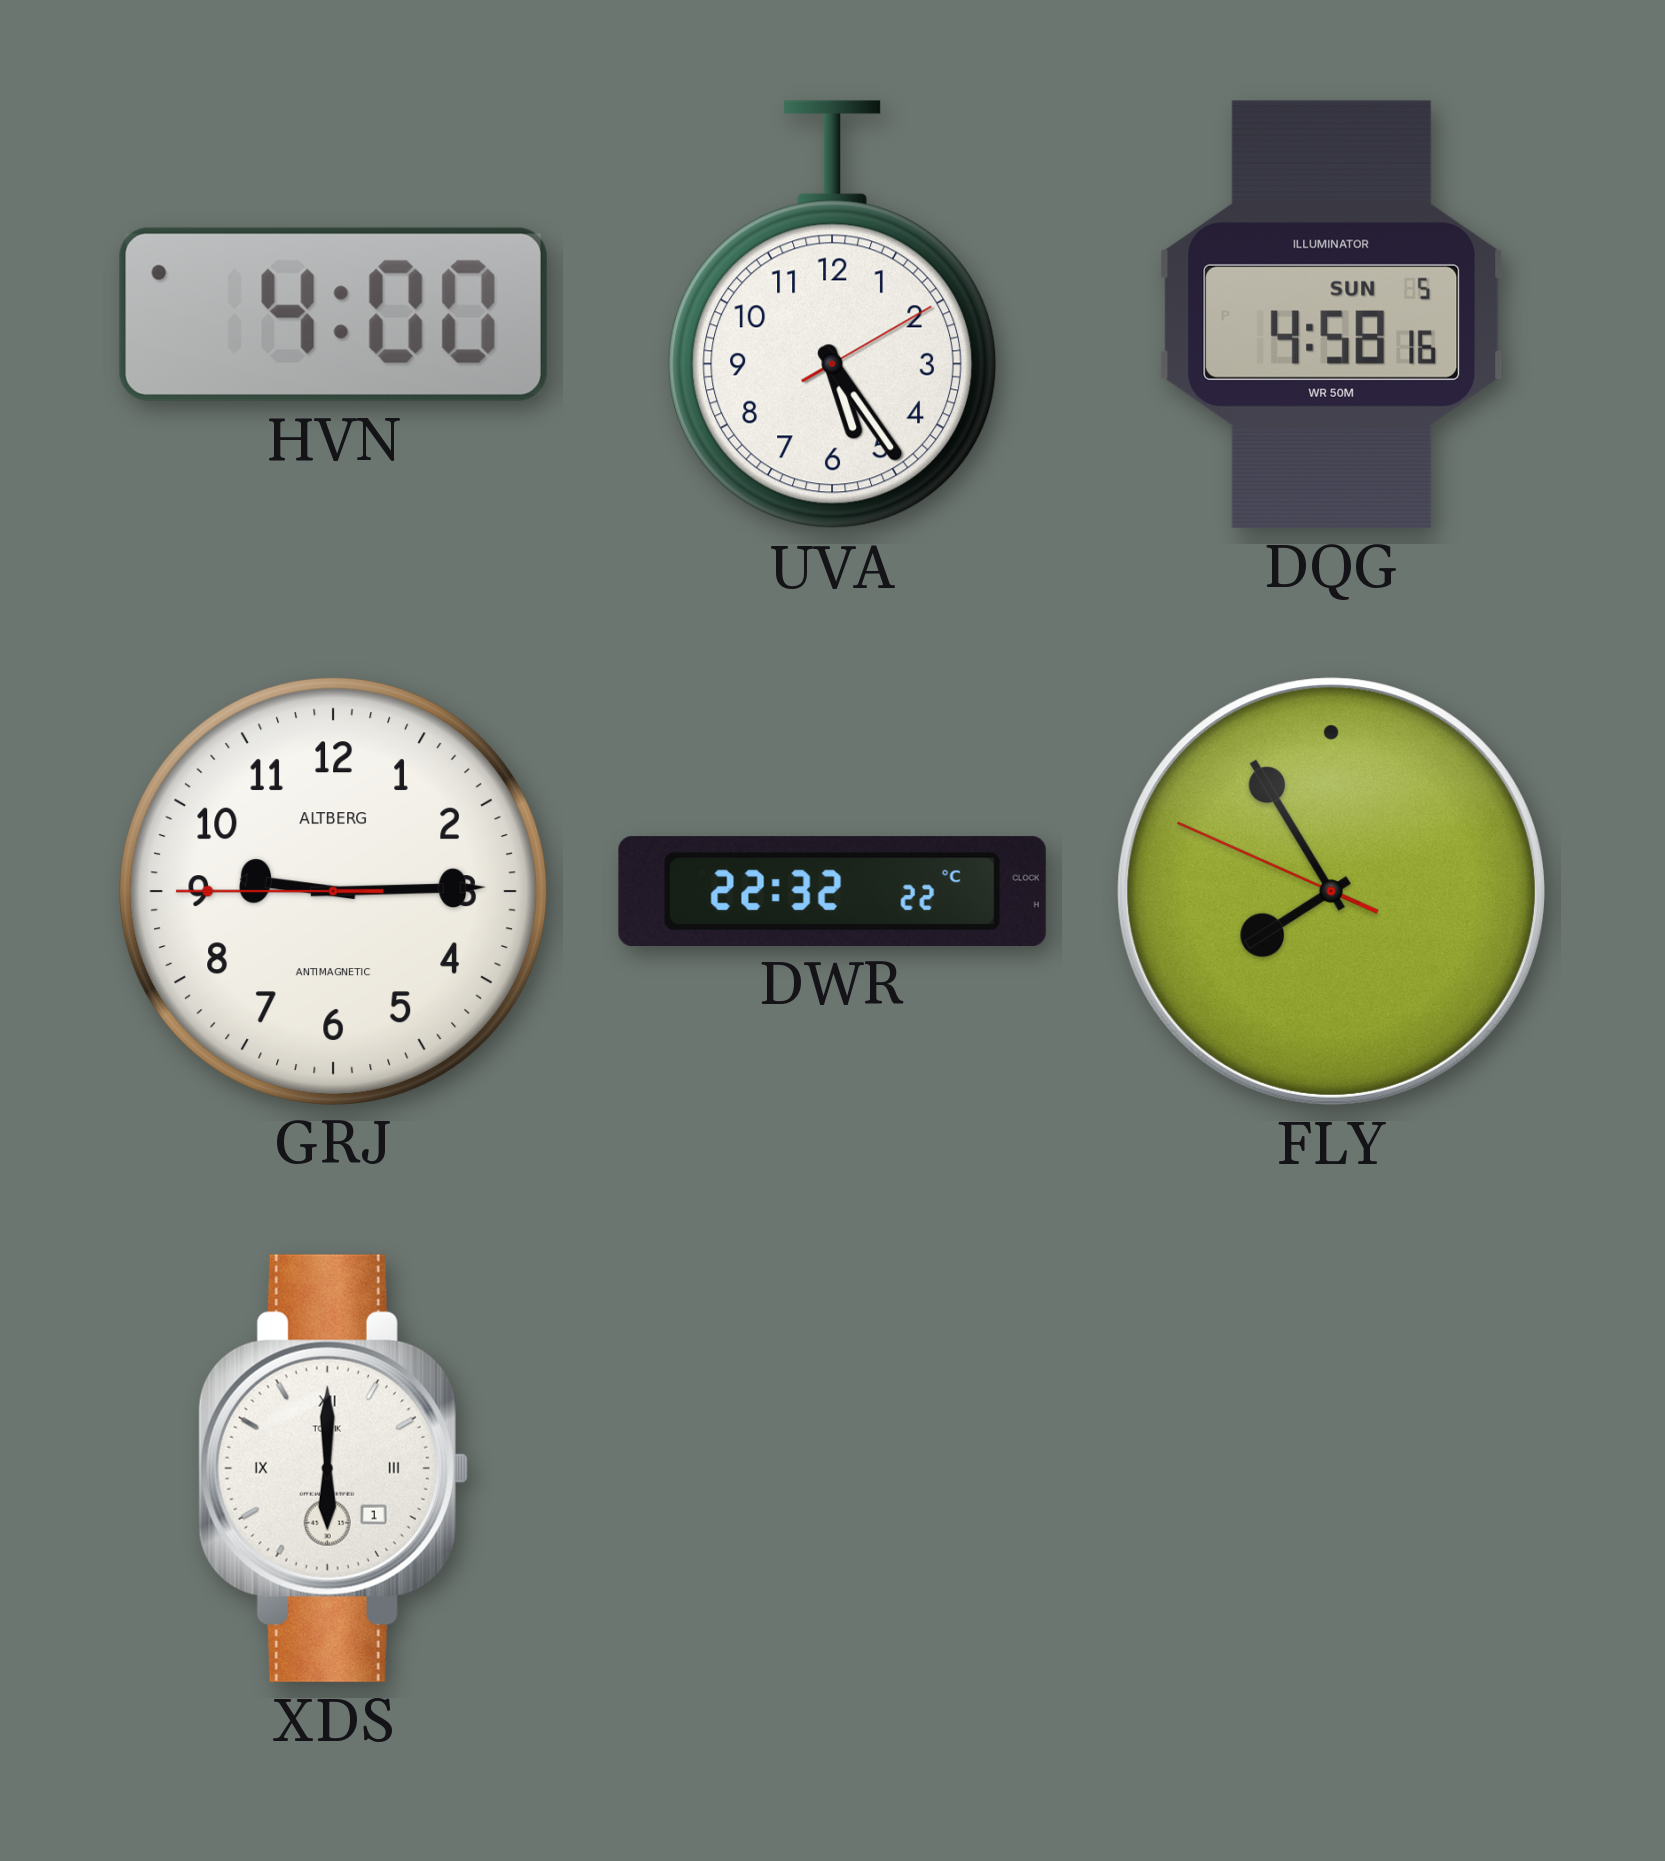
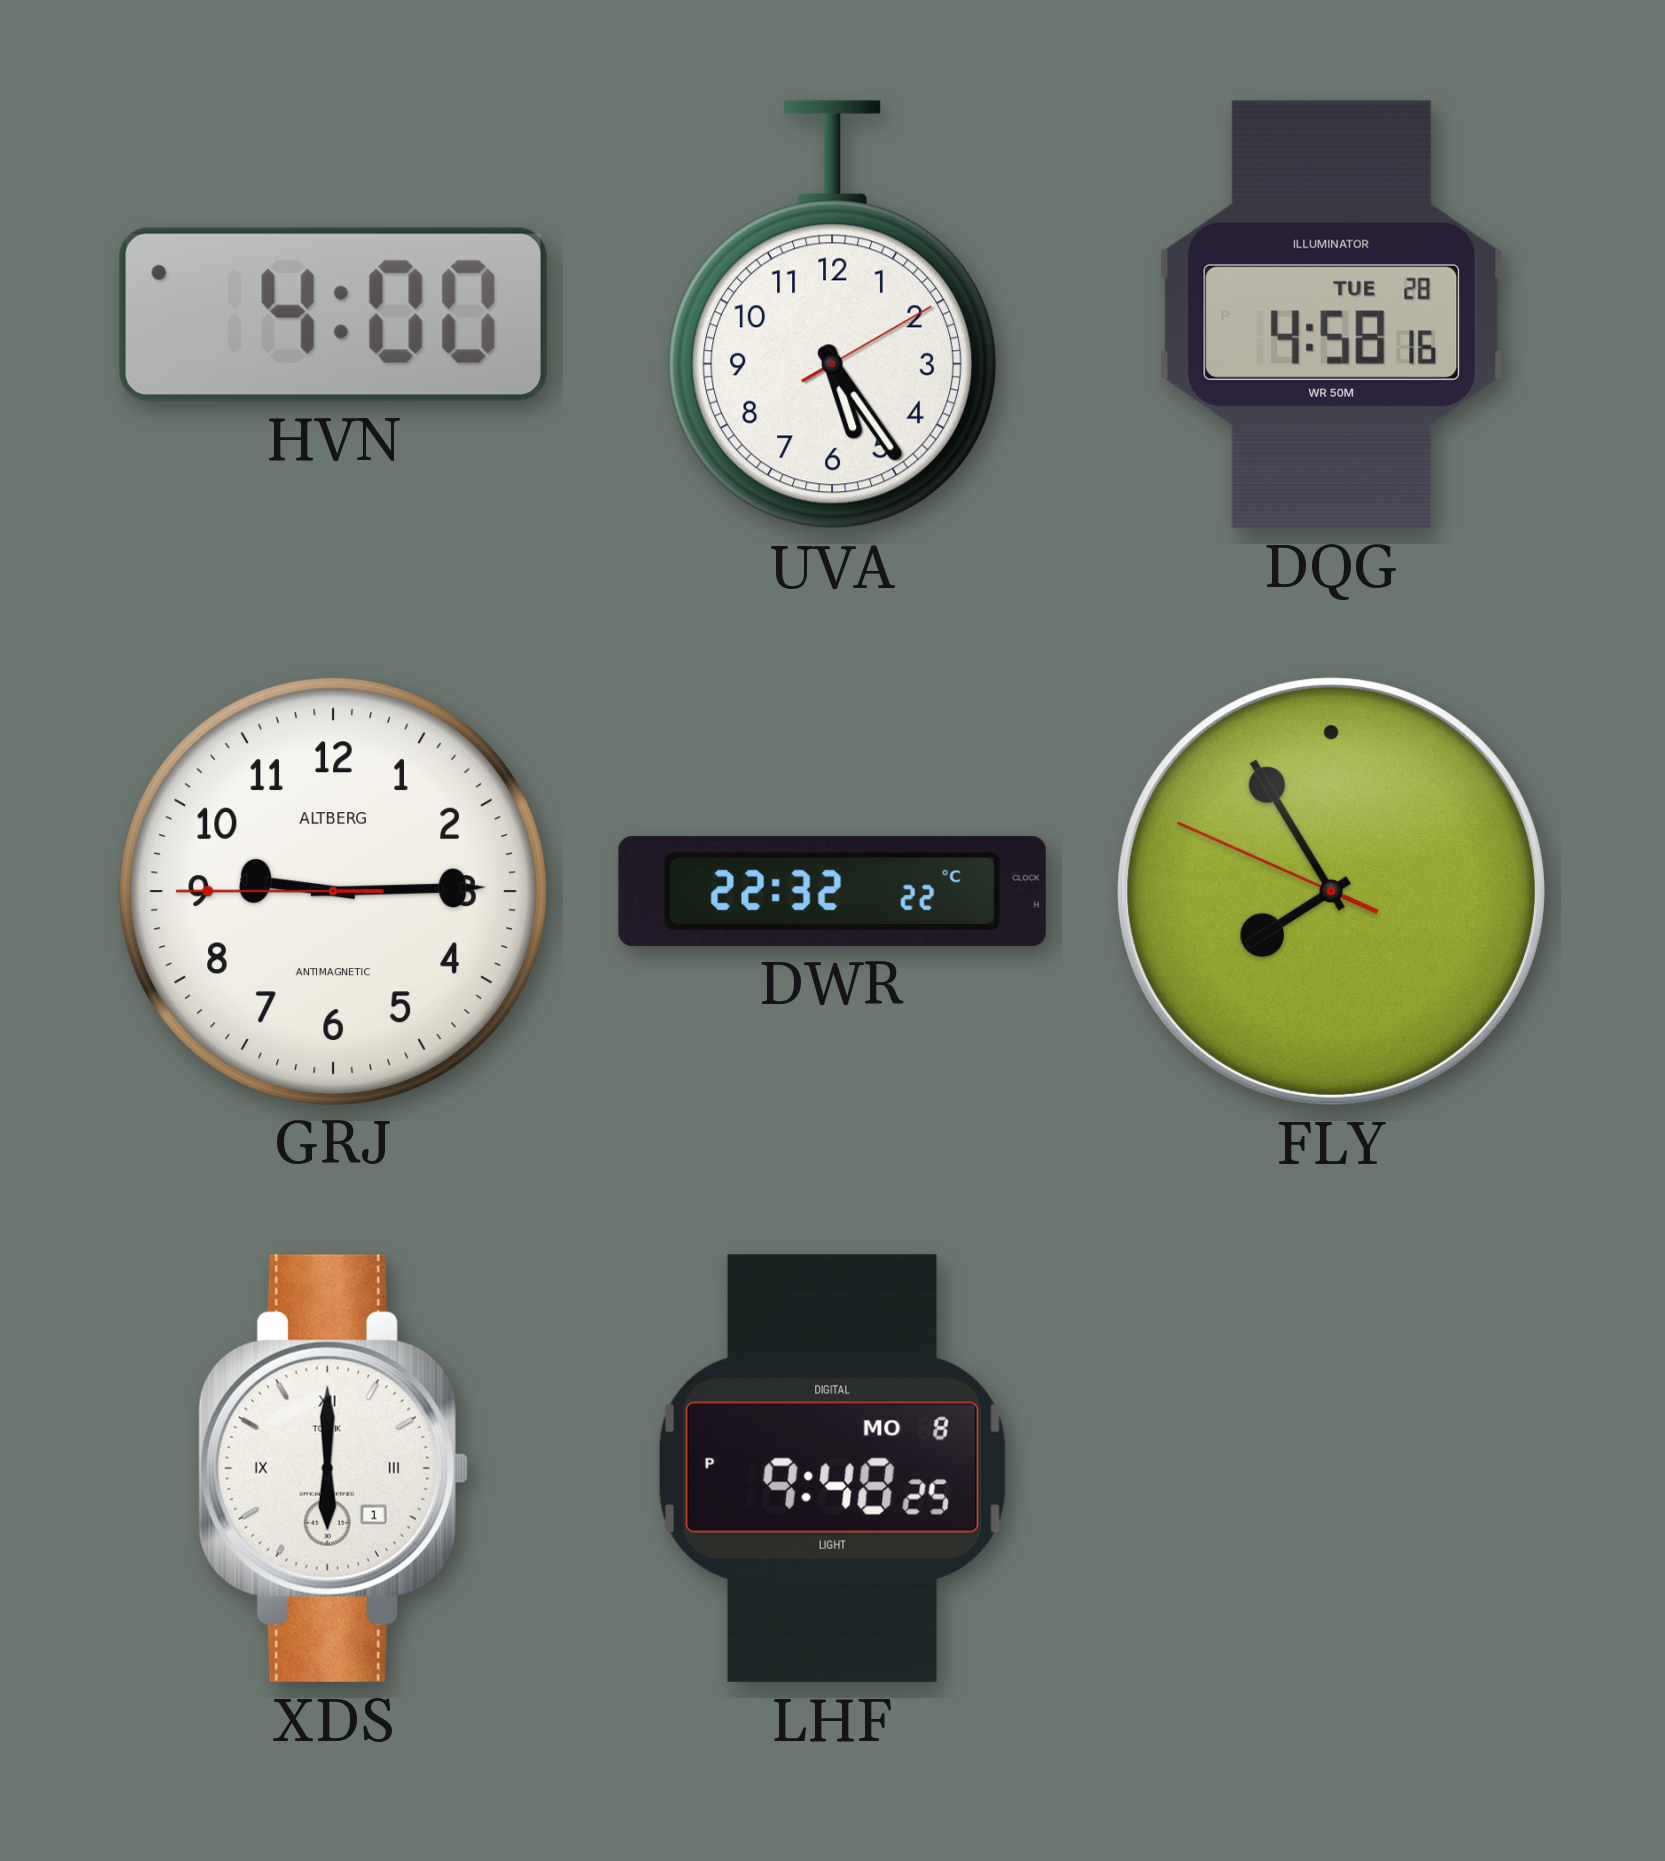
DQG date: SUN 5 -> TUE 28 (1332, 314)
LHF: none -> 9:48 (832, 1468)
